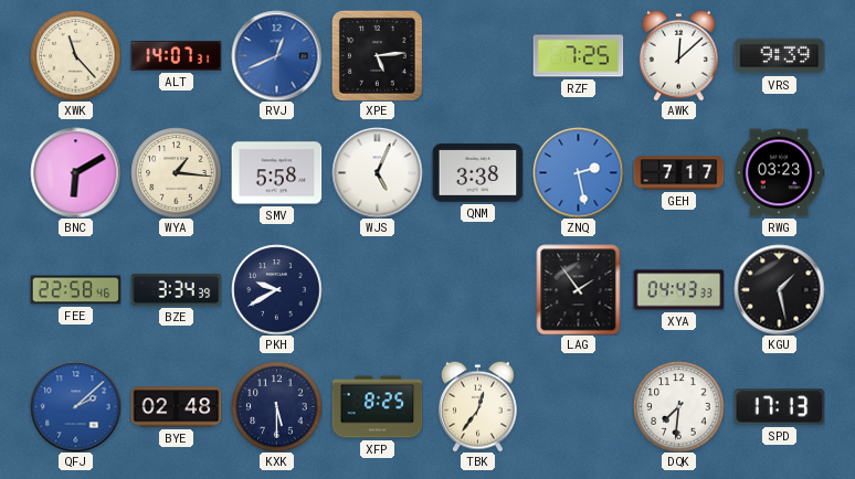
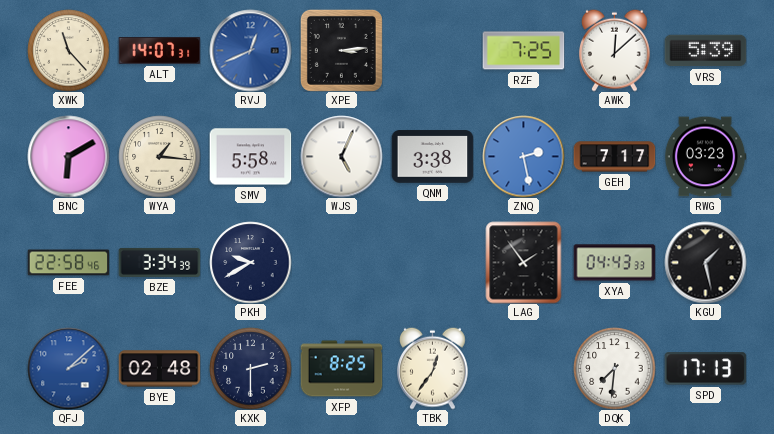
XPE: 5:14 -> 3:14 (341, 50)
VRS: 9:39 -> 5:39 (705, 51)
KXK: 5:30 -> 2:30 (250, 368)
